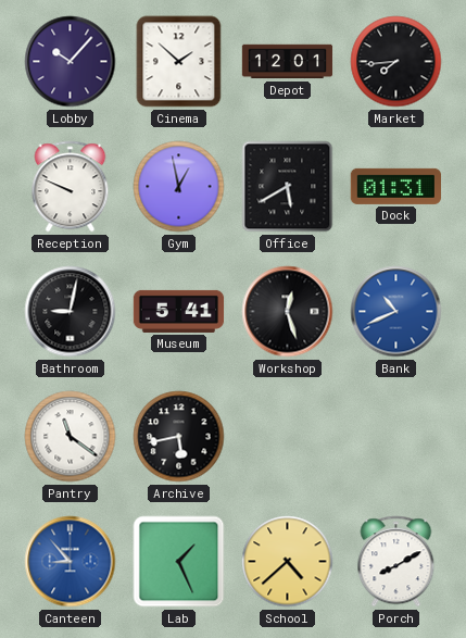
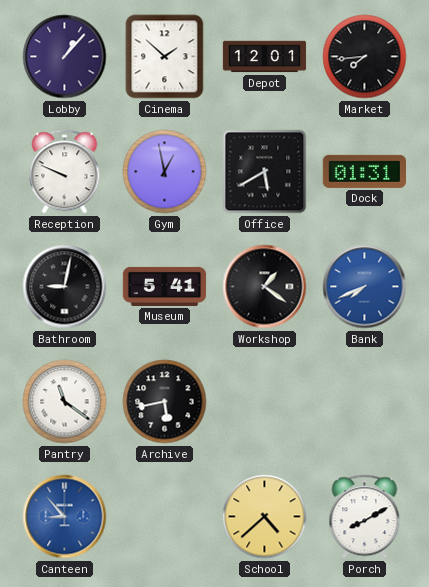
Lobby: 10:07 -> 1:07 (65, 57)
Workshop: 12:27 -> 1:21 (265, 287)
Bank: 10:41 -> 7:41 (365, 287)
Lab: 1:26 -> none (179, 562)
